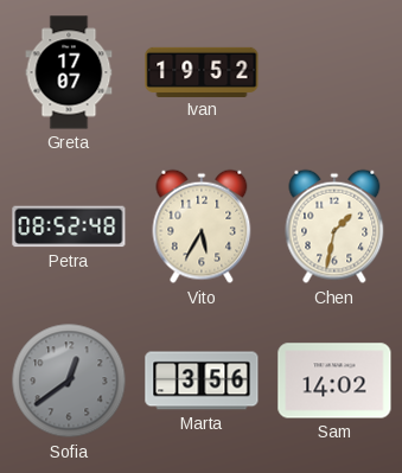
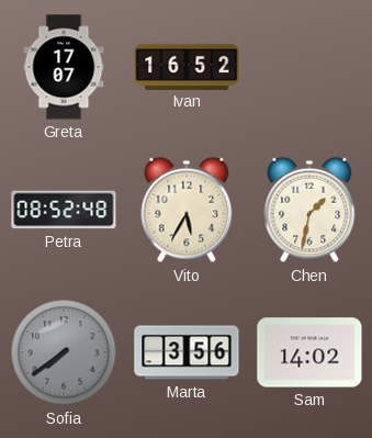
Ivan: 19:52 -> 16:52 (187, 66)
Sofia: 12:39 -> 7:39 (64, 352)
